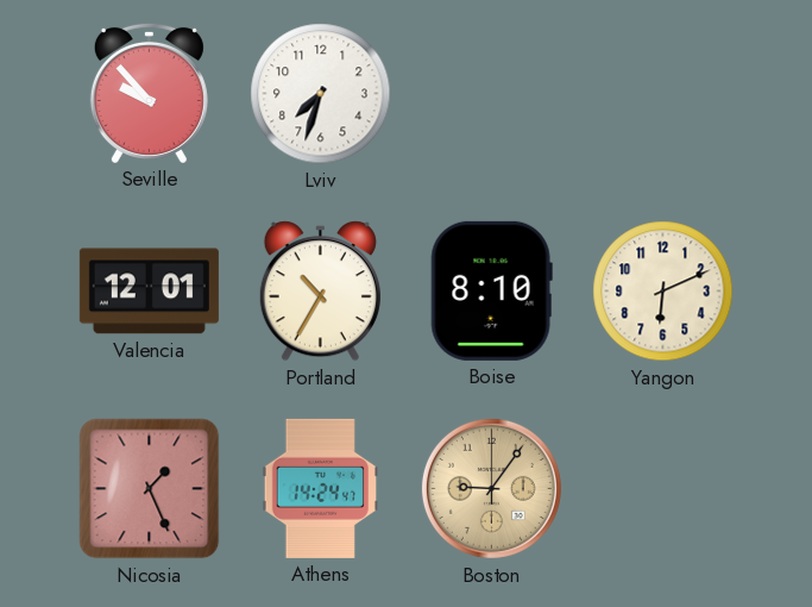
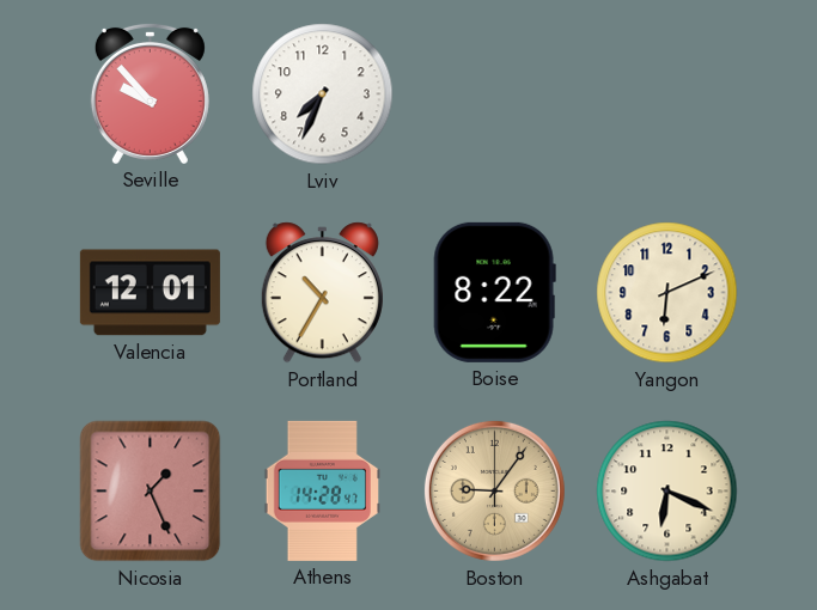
Lviv: 7:33 -> 7:34 (323, 94)
Boise: 8:10 -> 8:22 (494, 292)
Athens: 14:24 -> 14:28 (322, 490)
Ashgabat: none -> 6:19 (667, 492)
